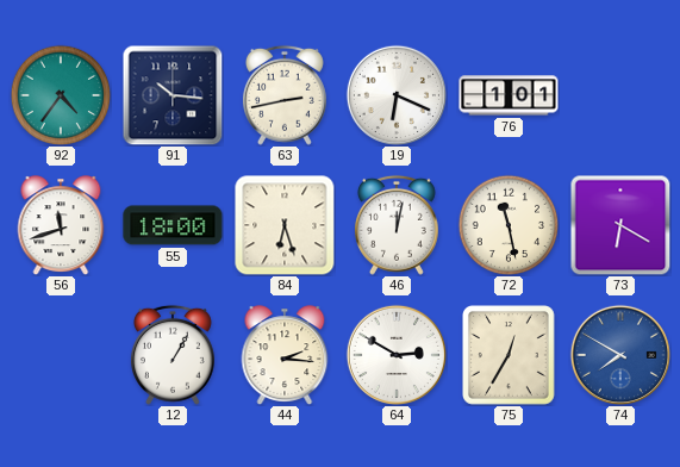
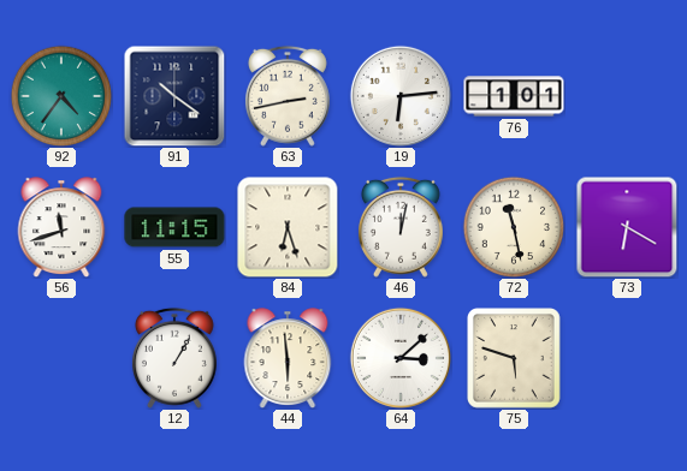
91: 10:16 -> 10:21 (174, 96)
19: 6:19 -> 6:14 (401, 96)
55: 18:00 -> 11:15 (174, 227)
44: 2:16 -> 5:59 (288, 358)
64: 2:50 -> 3:08 (401, 358)
75: 12:35 -> 5:48 (515, 359)
74: 7:50 -> none (620, 355)
